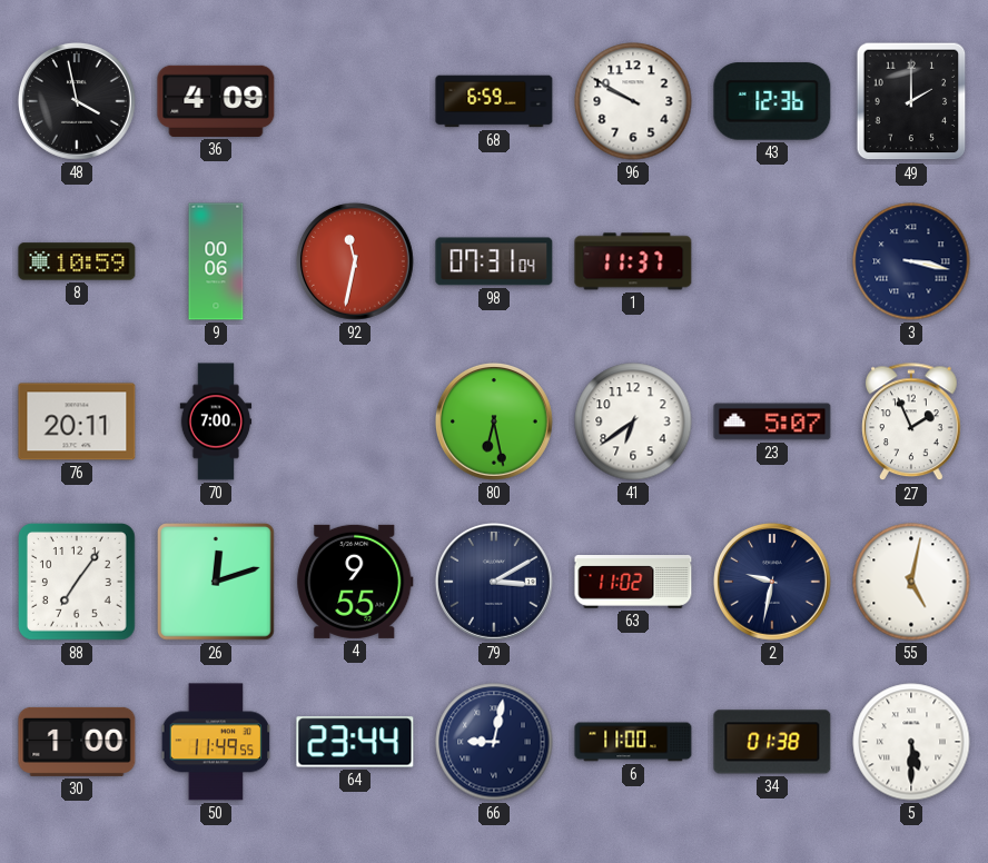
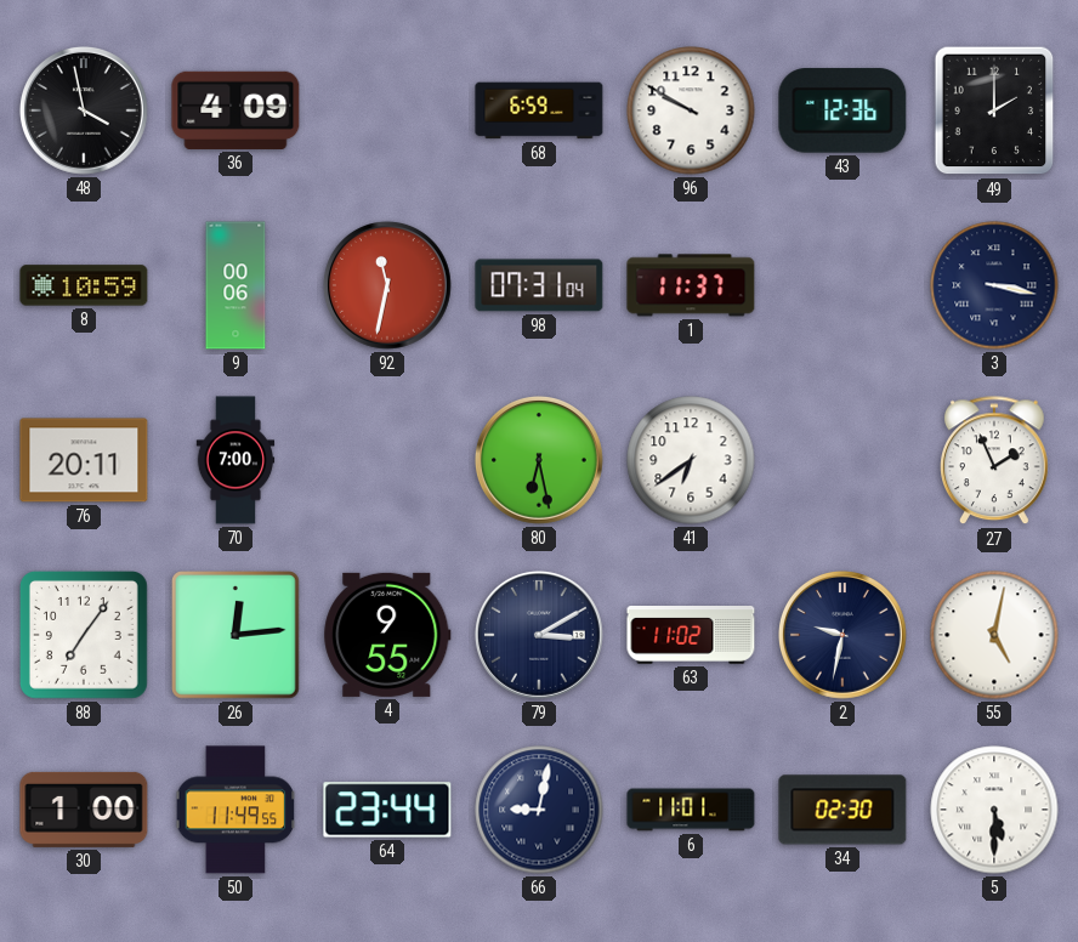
23: 5:07 -> none (772, 421)
26: 12:12 -> 12:14 (237, 636)
6: 11:00 -> 11:01 (691, 810)
34: 01:38 -> 02:30 (842, 810)
